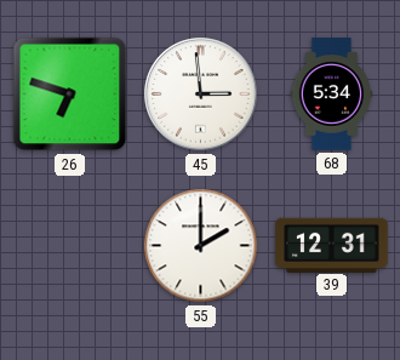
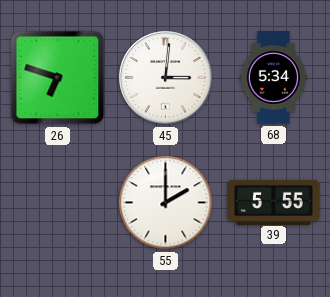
45: 2:59 -> 3:01 (166, 78)
39: 12:31 -> 5:55 (274, 202)
